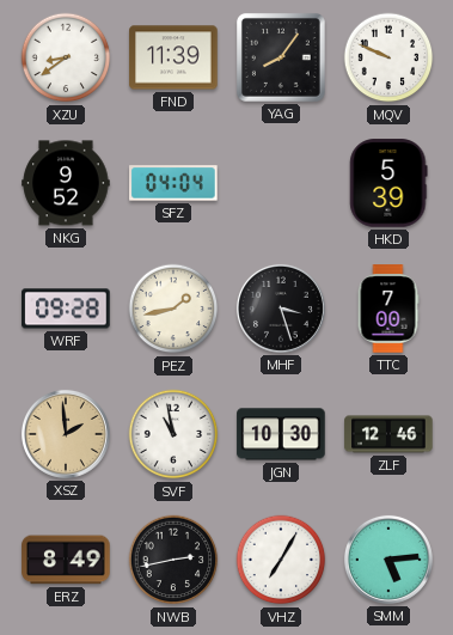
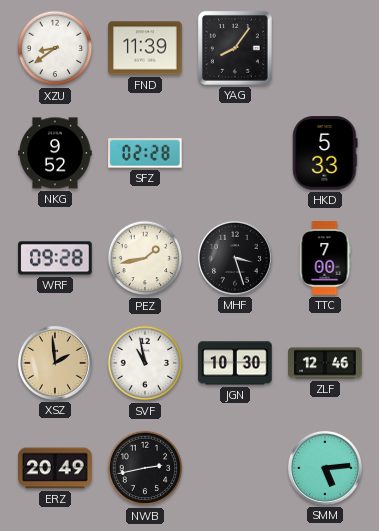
MQV: 9:49 -> none (388, 57)
SFZ: 04:04 -> 02:28 (145, 153)
HKD: 5:39 -> 5:33 (325, 153)
ERZ: 8:49 -> 20:49 (55, 468)
VHZ: 7:05 -> none (281, 560)
